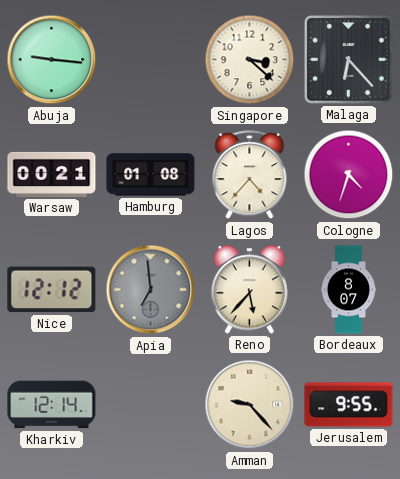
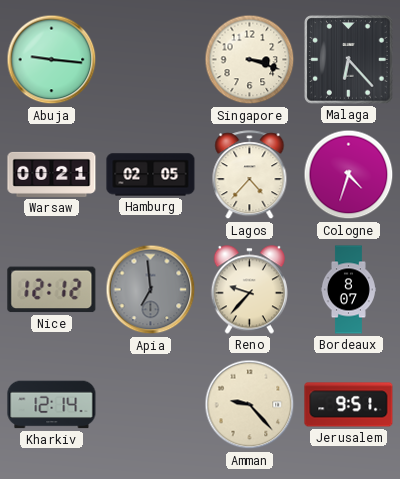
Singapore: 3:22 -> 3:18 (250, 60)
Hamburg: 01:08 -> 02:05 (151, 175)
Reno: 5:37 -> 9:37 (249, 290)
Jerusalem: 9:55 -> 9:51 (349, 405)
